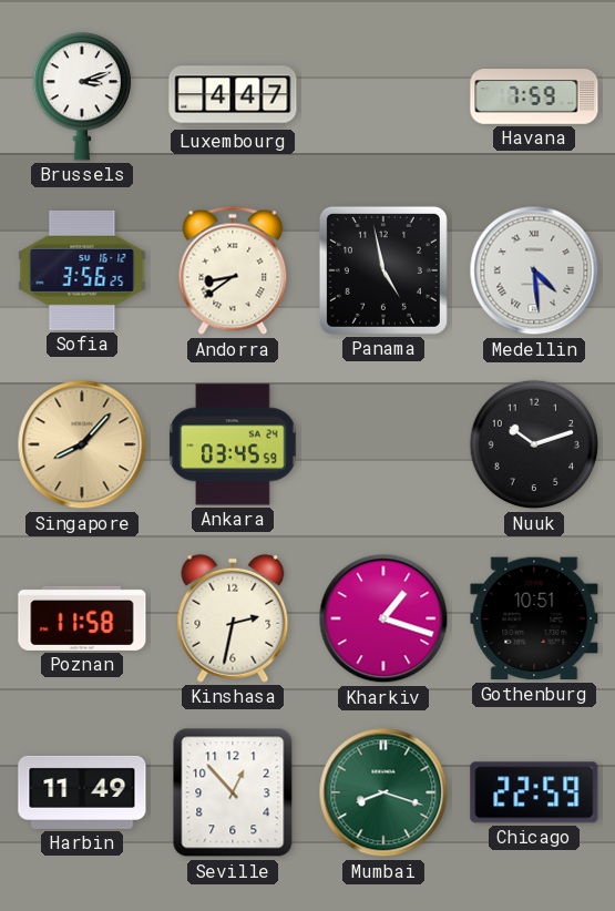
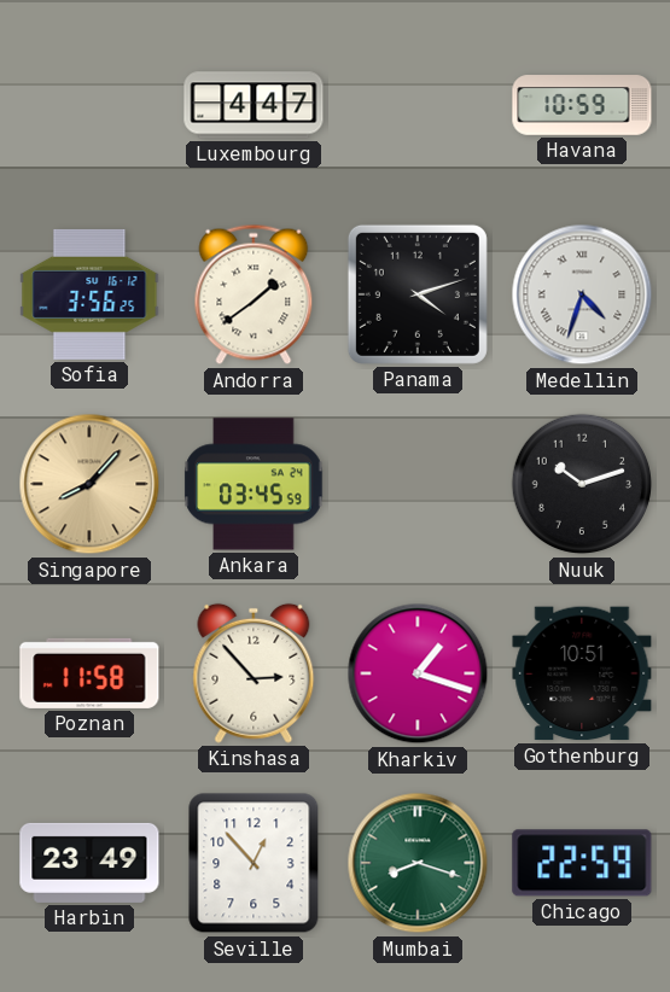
Brussels: 3:12 -> none (81, 96)
Havana: 7:59 -> 10:59 (582, 105)
Andorra: 8:39 -> 1:39 (254, 294)
Panama: 4:58 -> 4:12 (418, 294)
Medellin: 4:29 -> 4:33 (582, 294)
Kinshasa: 2:32 -> 2:53 (254, 673)
Harbin: 11:49 -> 23:49 (89, 863)
